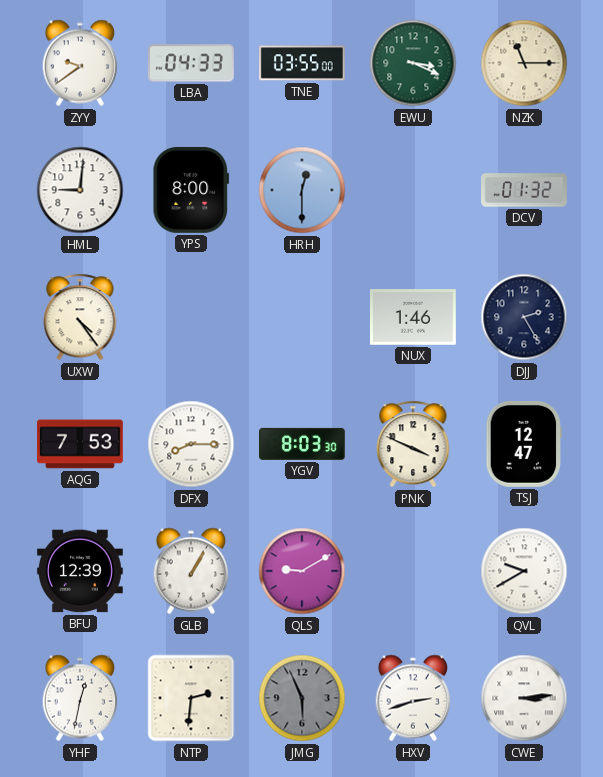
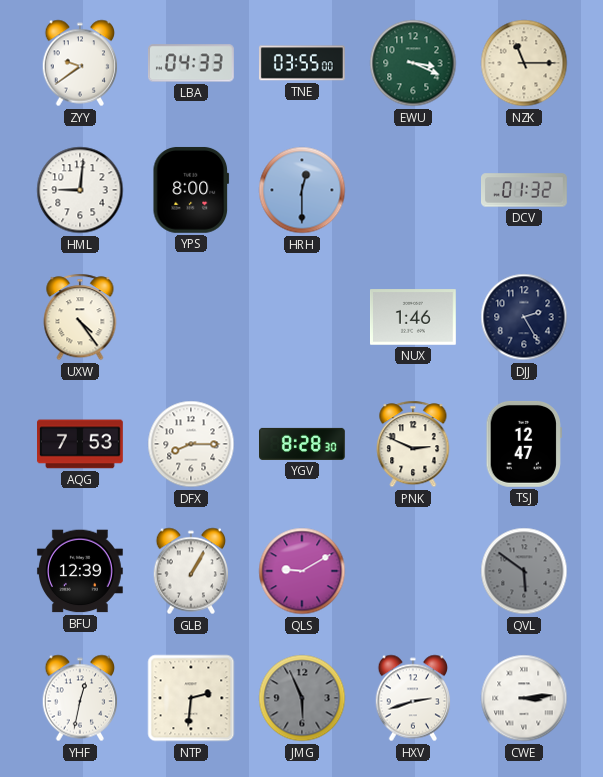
YGV: 8:03 -> 8:28 (303, 444)
PNK: 3:49 -> 2:49 (413, 444)
QVL: 9:40 -> 5:51 (524, 571)
QVL dial: white -> grey (524, 571)
